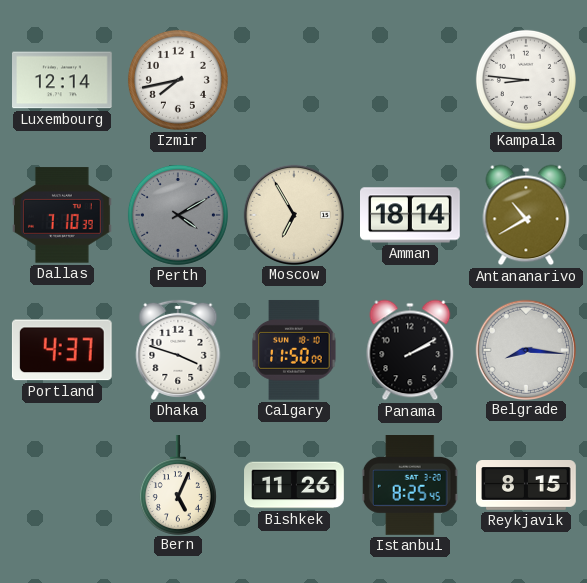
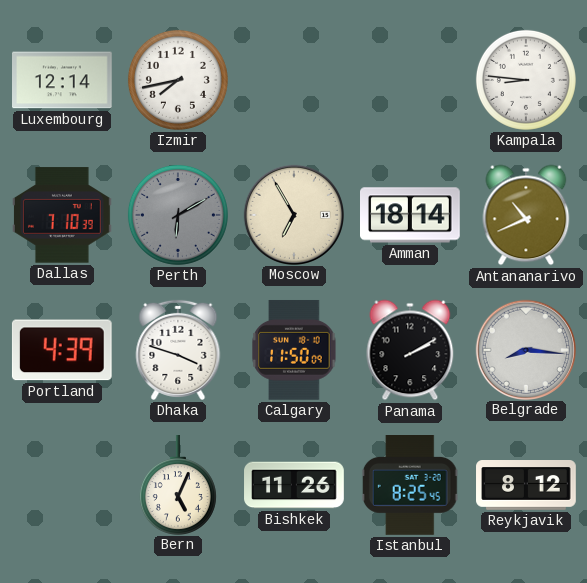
Perth: 4:10 -> 6:10 (178, 215)
Antananarivo: 10:40 -> 10:41 (526, 215)
Portland: 4:37 -> 4:39 (62, 350)
Reykjavik: 8:15 -> 8:12 (526, 485)
